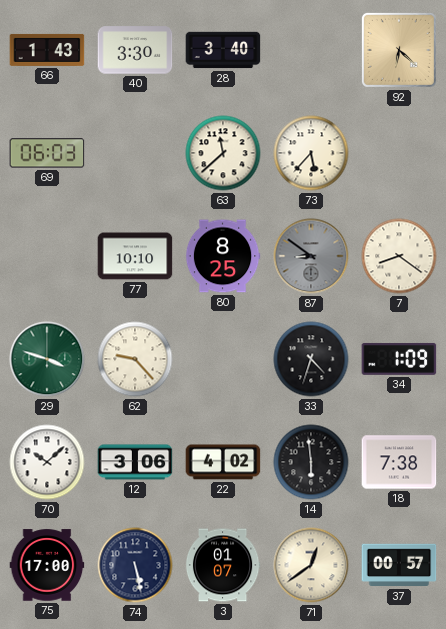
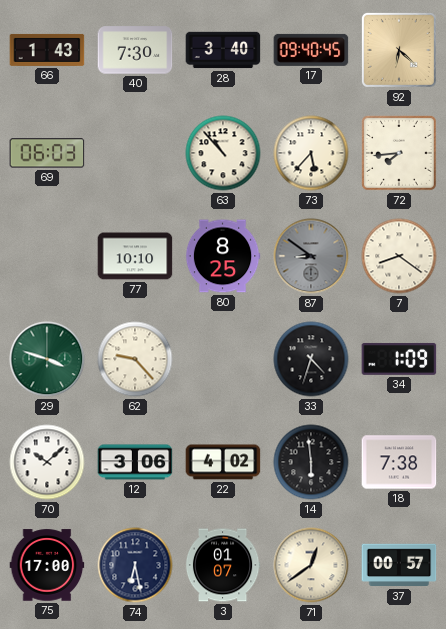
40: 3:30 -> 7:30 (135, 50)
17: none -> 09:40 (311, 50)
63: 11:38 -> 10:53 (223, 153)
72: none -> 7:44 (399, 153)
74: 5:28 -> 6:28 (135, 565)
